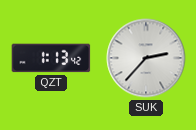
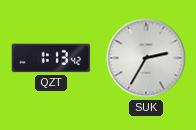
SUK: 2:37 -> 2:35 (146, 58)
